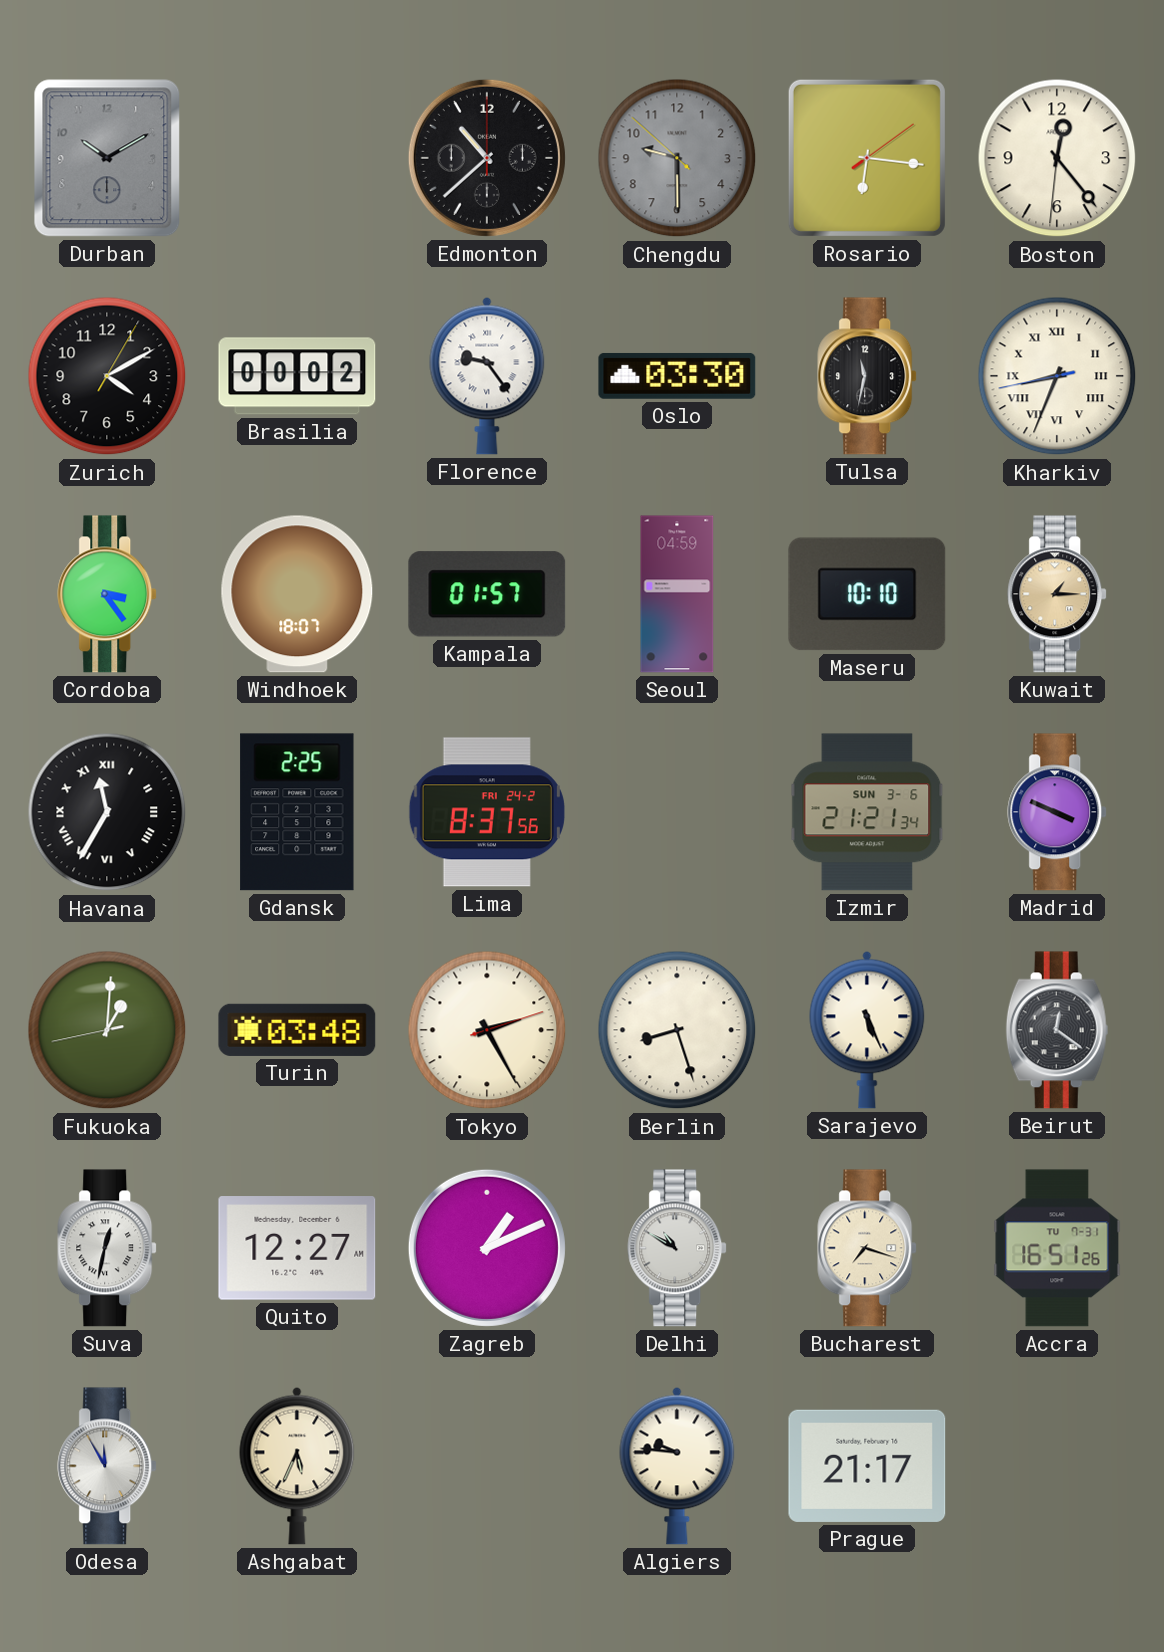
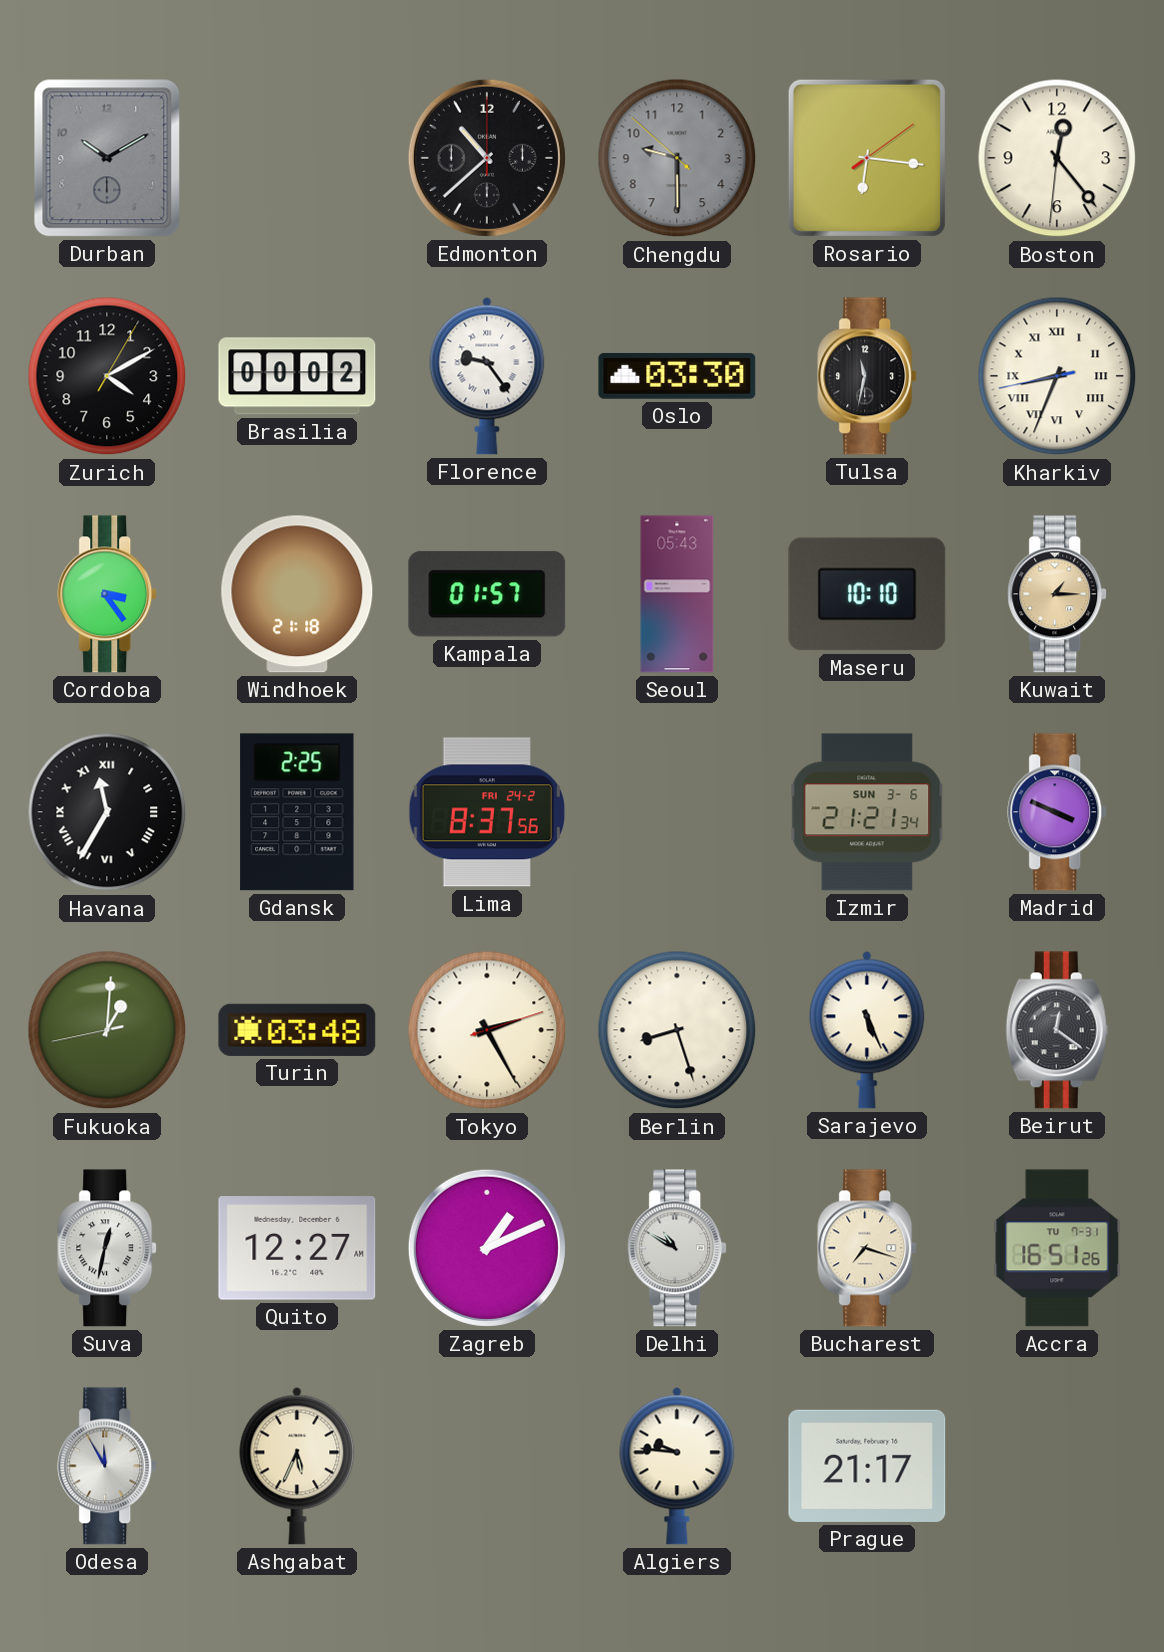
Windhoek: 18:07 -> 21:18 (297, 594)
Seoul: 04:59 -> 05:43 (677, 594)
